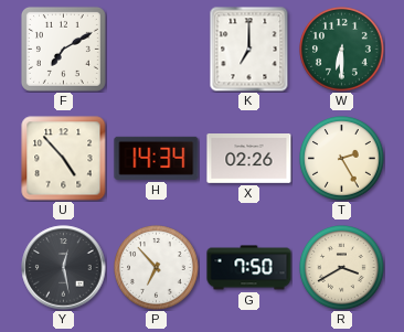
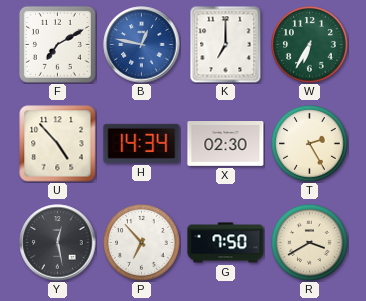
B: none -> 12:47 (142, 45)
W: 6:30 -> 6:35 (310, 45)
X: 02:26 -> 02:30 (226, 144)
